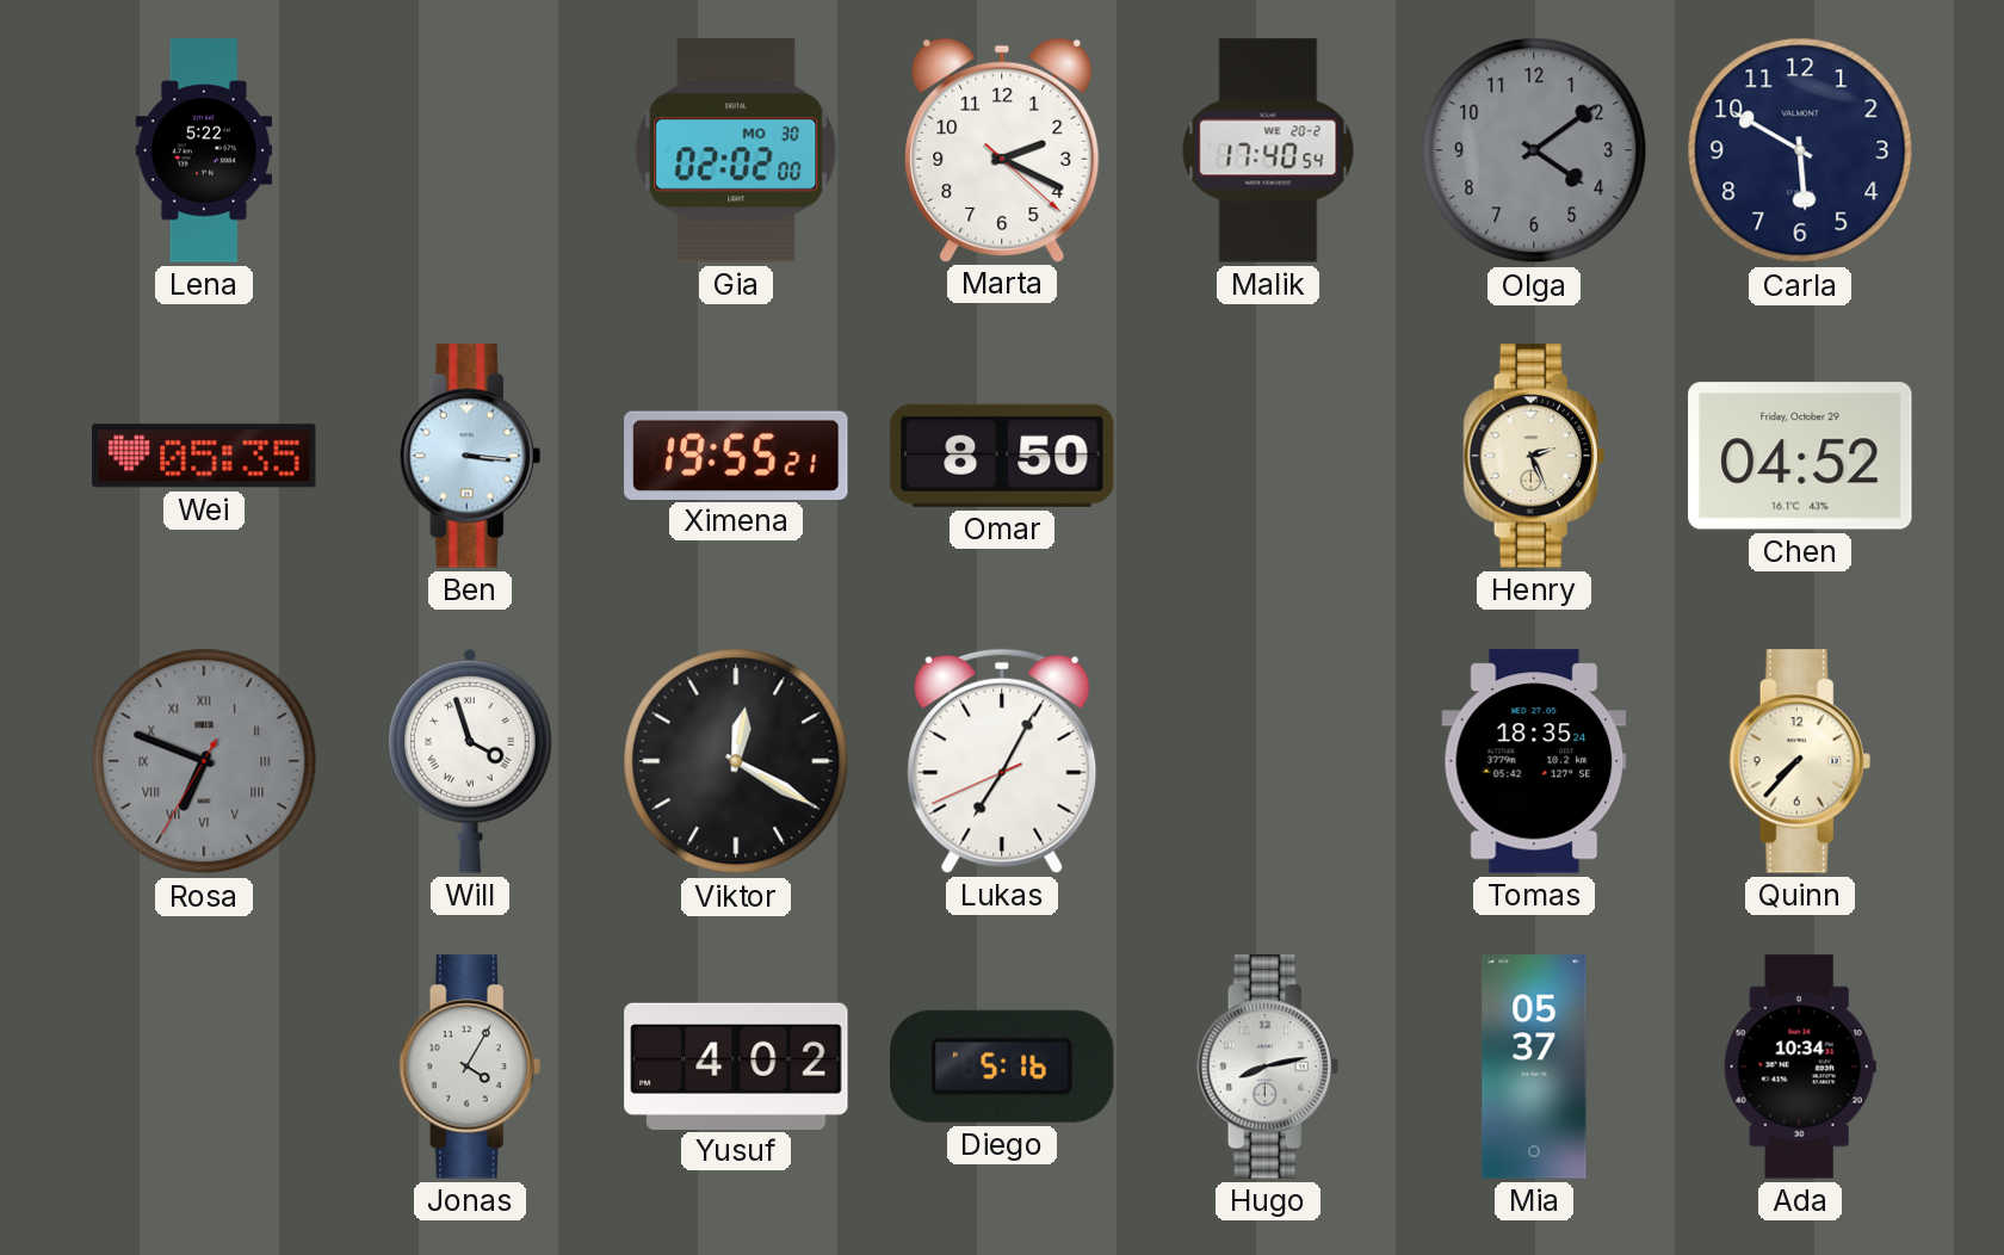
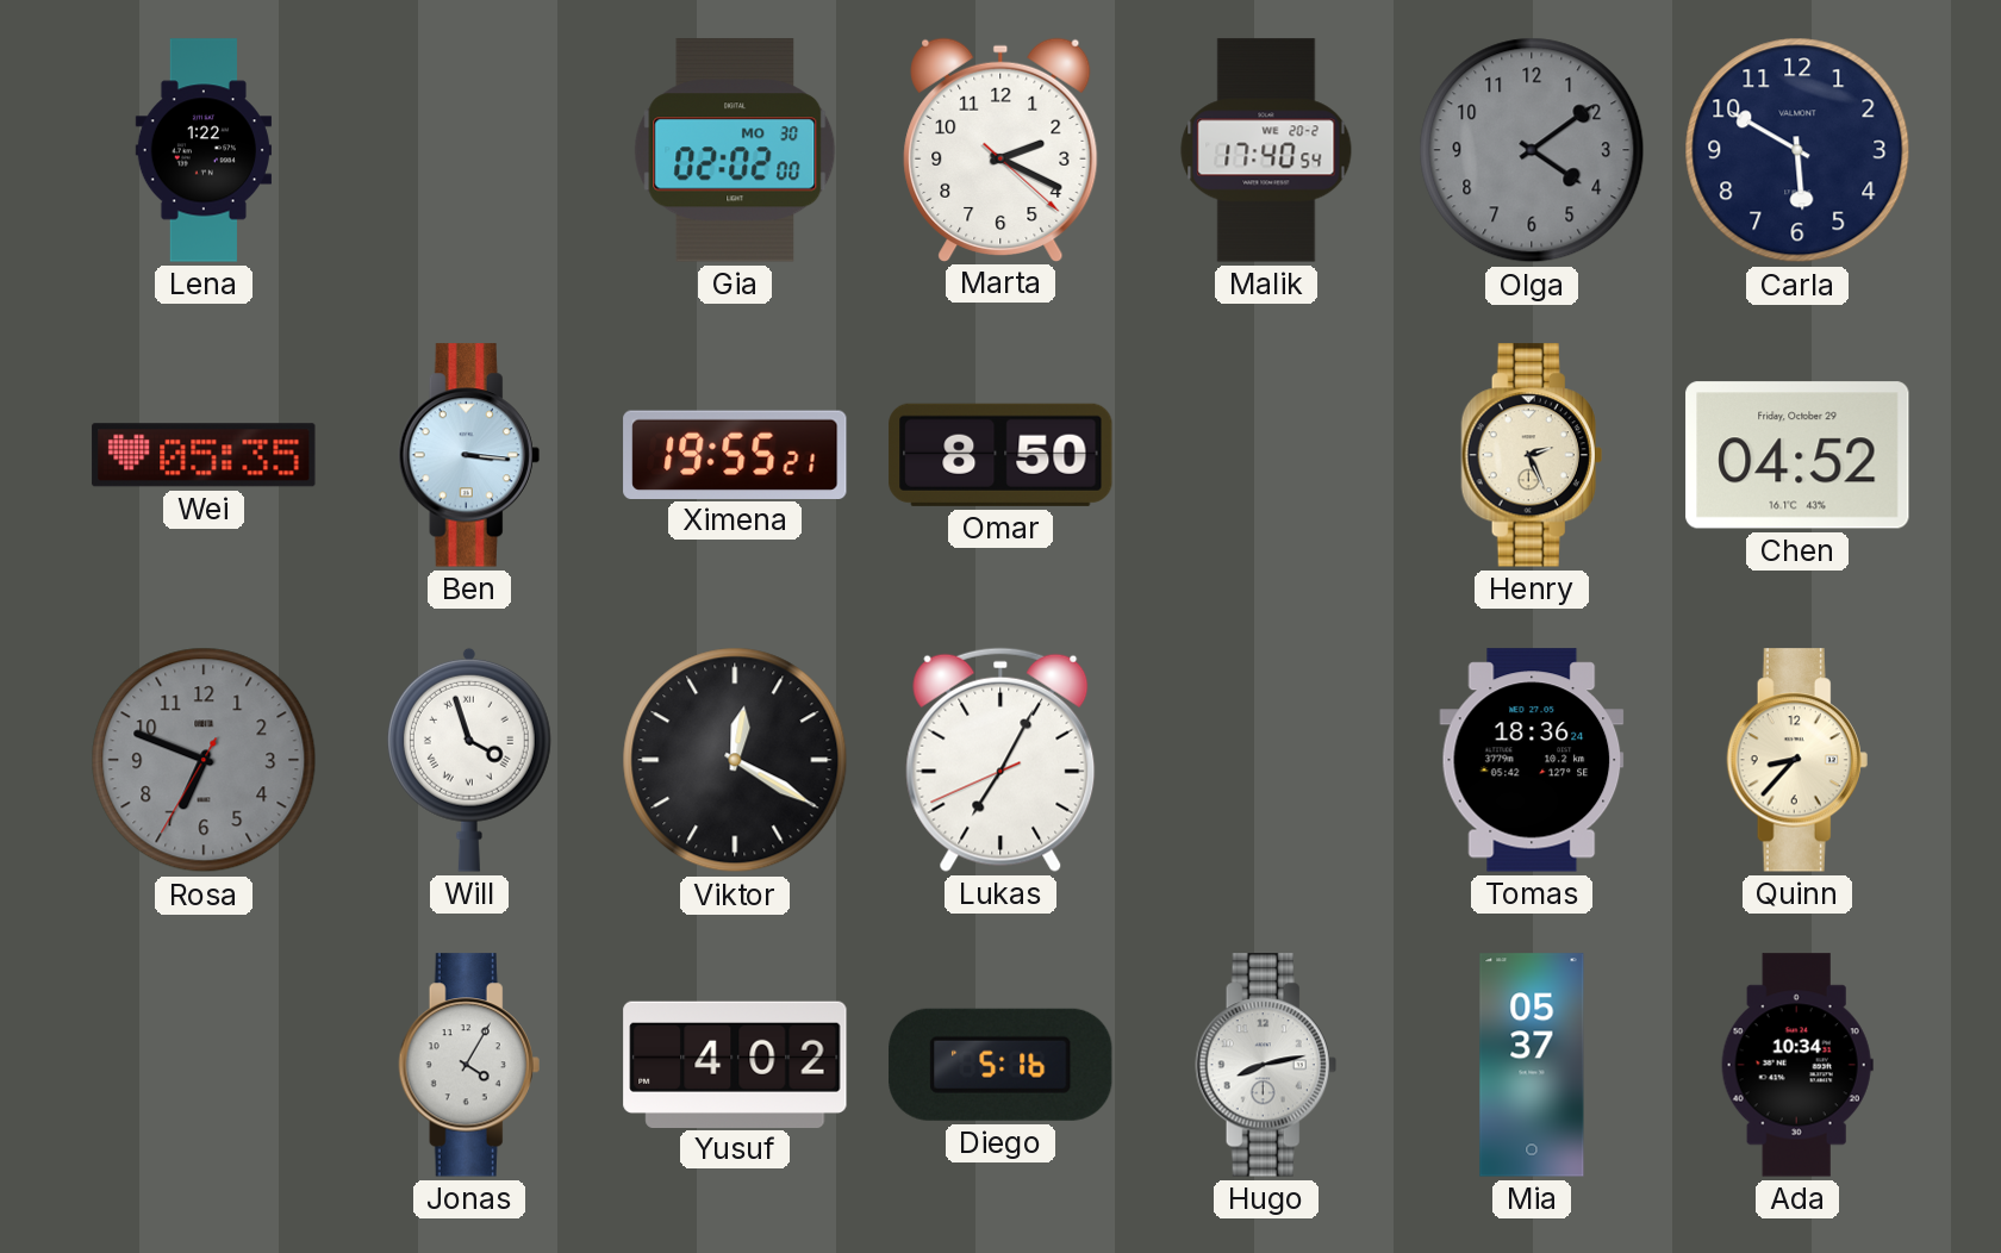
Lena: 5:22 -> 1:22 (202, 150)
Rosa numerals: Roman -> Arabic (204, 760)
Tomas: 18:35 -> 18:36 (1532, 760)
Quinn: 7:37 -> 8:37 (1797, 760)
